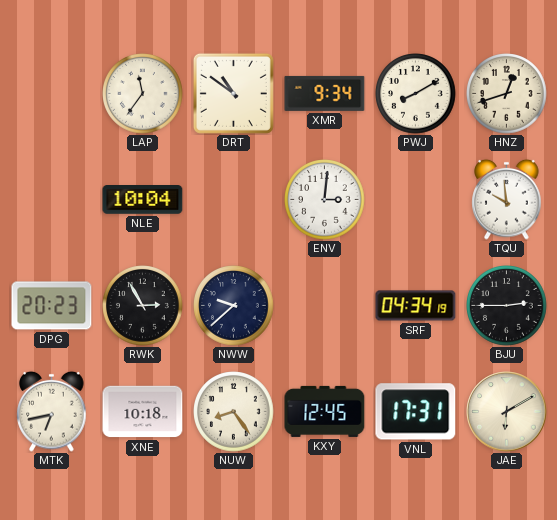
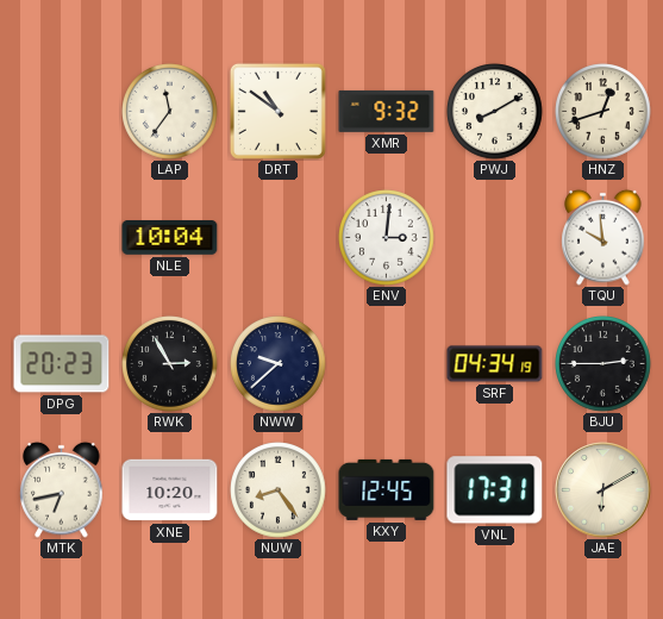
XMR: 9:34 -> 9:32 (387, 111)
XNE: 10:18 -> 10:20 (170, 490)
